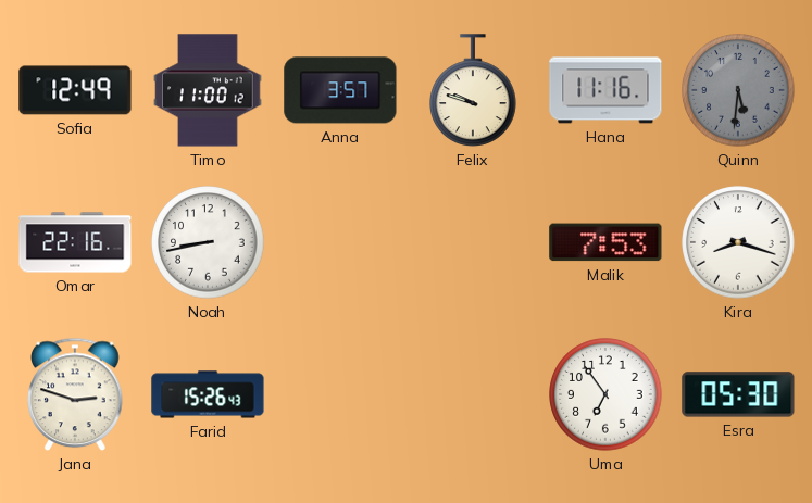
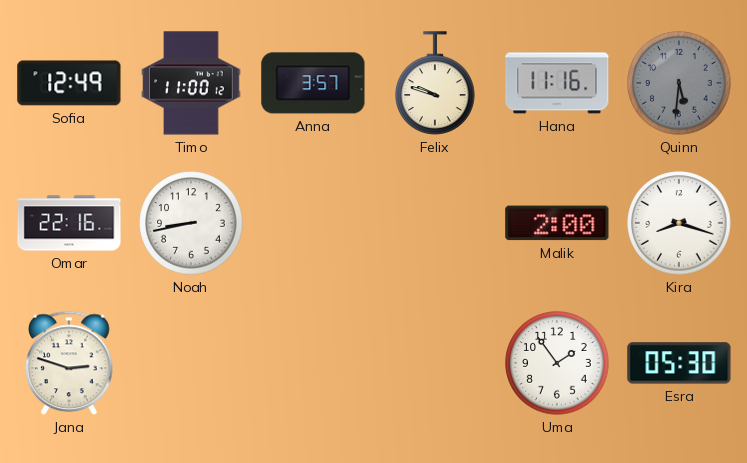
Malik: 7:53 -> 2:00 (557, 223)
Farid: 15:26 -> none (208, 394)
Uma: 6:54 -> 1:54 (557, 363)
